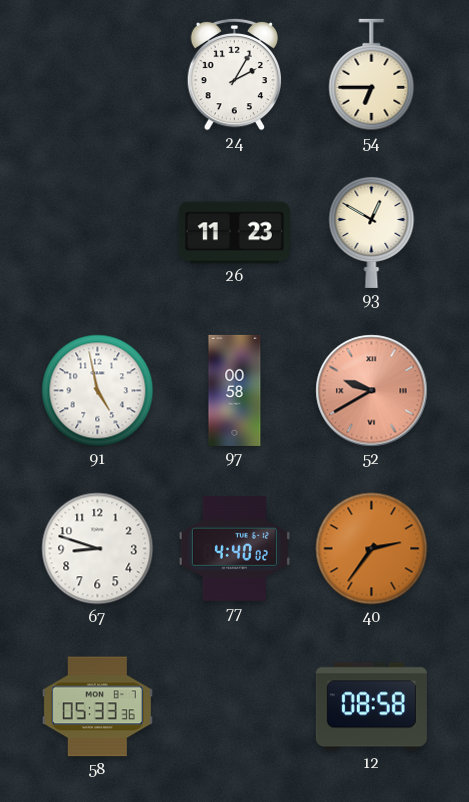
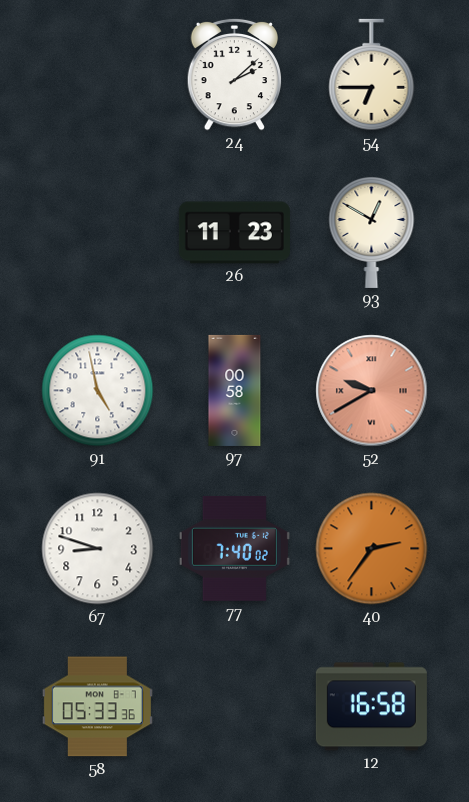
24: 2:05 -> 2:08 (234, 74)
77: 4:40 -> 7:40 (234, 549)
12: 08:58 -> 16:58 (371, 707)
